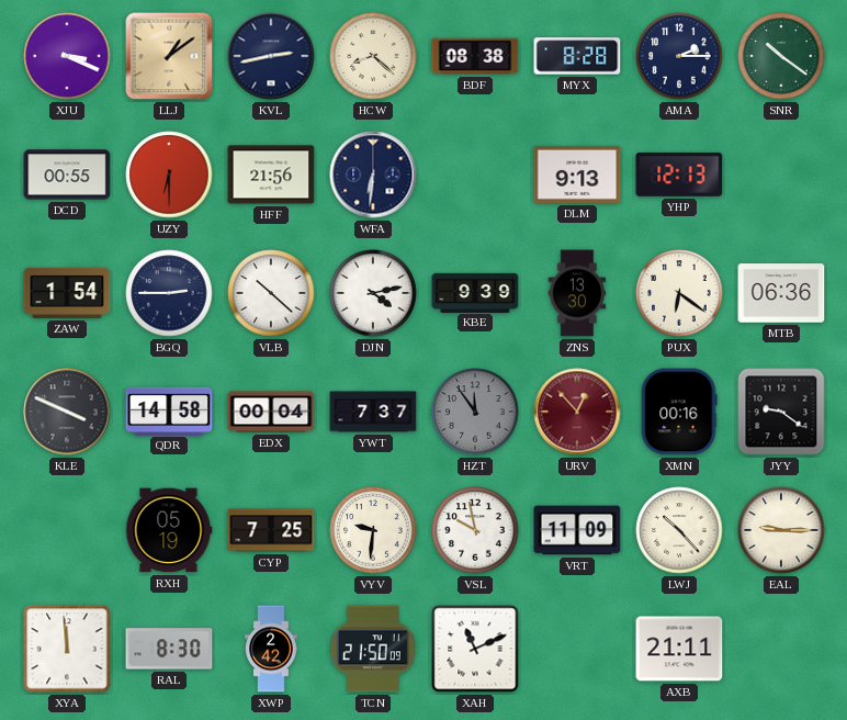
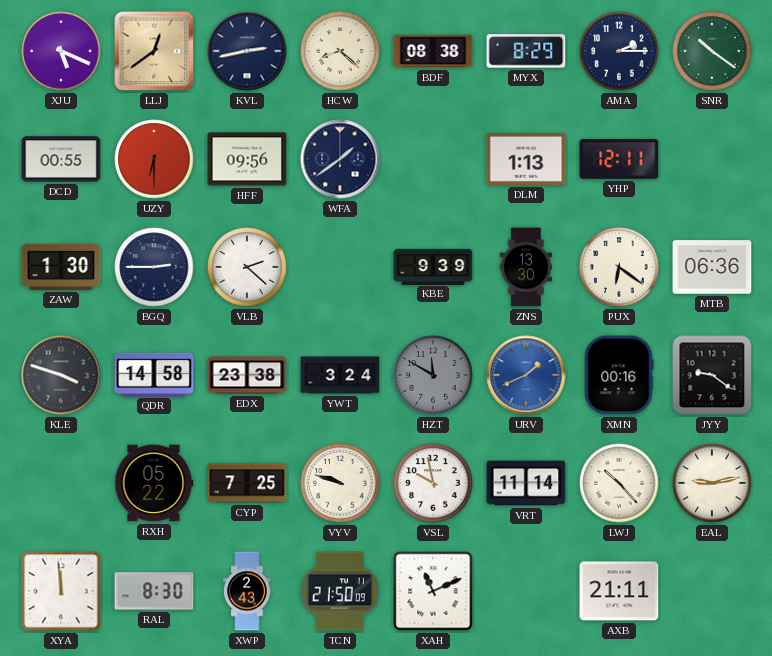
XJU: 3:19 -> 5:19 (61, 51)
LLJ: 1:09 -> 12:39 (154, 51)
MYX: 8:28 -> 8:29 (526, 51)
HFF: 21:56 -> 09:56 (247, 159)
WFA: 6:31 -> 1:39 (340, 159)
DLM: 9:13 -> 1:13 (526, 159)
YHP: 12:13 -> 12:11 (619, 159)
ZAW: 1:54 -> 1:30 (61, 267)
VLB: 10:22 -> 2:22 (247, 267)
DJN: 4:13 -> none (373, 293)
KLE: 3:49 -> 3:48 (61, 375)
EDX: 00:04 -> 23:38 (247, 375)
YWT: 7:37 -> 3:24 (340, 375)
HZT: 11:54 -> 11:50 (433, 375)
URV: 12:53 -> 1:41 (526, 375)
URV dial: burgundy -> blue (526, 375)
RXH: 05:19 -> 05:22 (154, 483)
VYV: 9:31 -> 9:48 (340, 483)
VRT: 11:09 -> 11:14 (526, 483)
EAL: 9:15 -> 9:13 (712, 483)
XWP: 2:42 -> 2:43 (247, 591)
